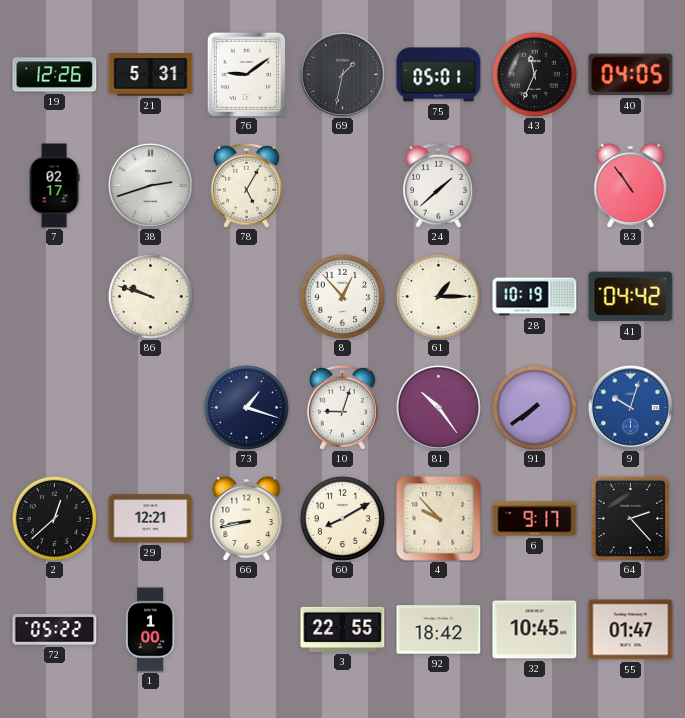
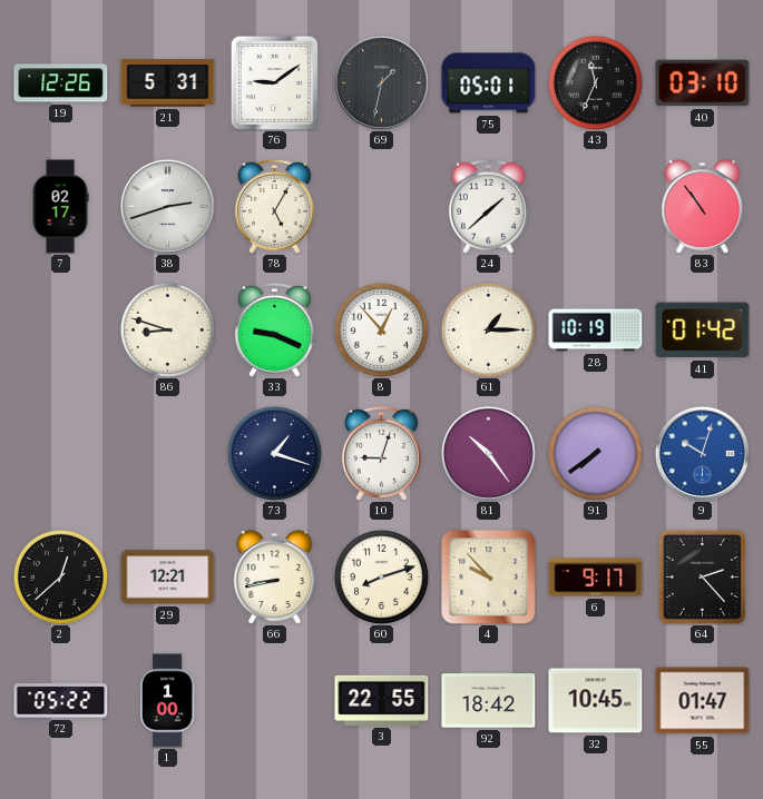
40: 04:05 -> 03:10 (703, 83)
86: 9:48 -> 8:48 (167, 329)
33: none -> 9:19 (274, 329)
41: 04:42 -> 01:42 (703, 331)
60: 8:10 -> 8:12 (381, 576)
